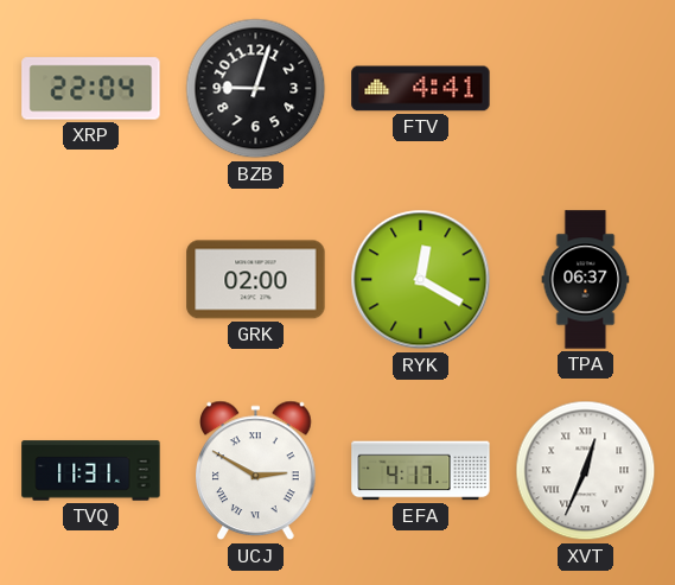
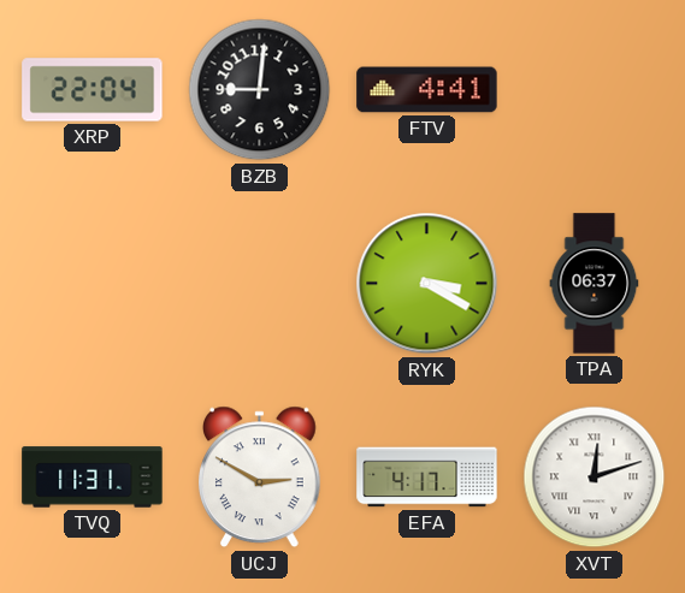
BZB: 9:03 -> 9:01 (260, 90)
GRK: 02:00 -> none (256, 280)
RYK: 12:20 -> 3:20 (427, 284)
XVT: 12:34 -> 12:12 (595, 478)
